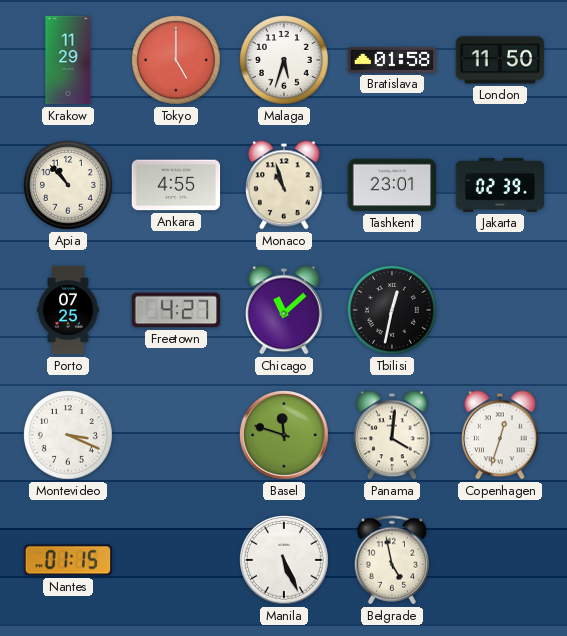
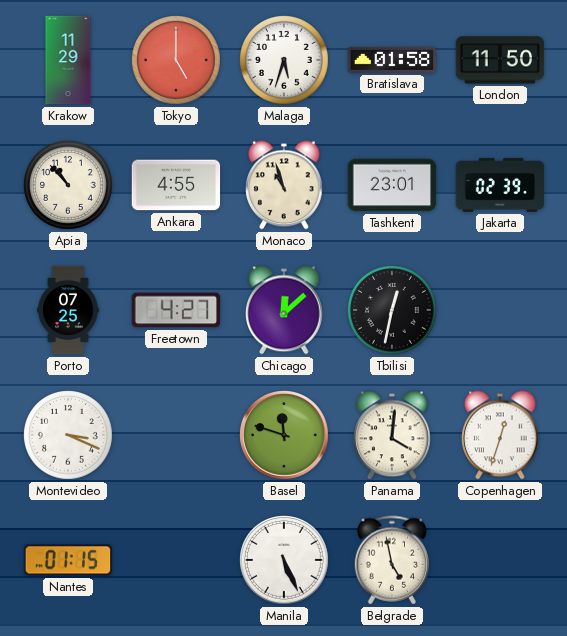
Chicago: 11:08 -> 12:08 (285, 310)
